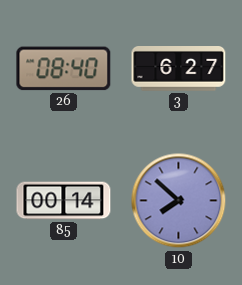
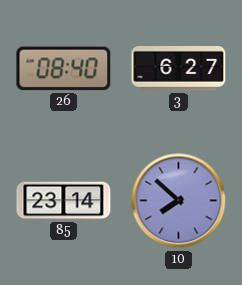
85: 00:14 -> 23:14 (64, 201)
